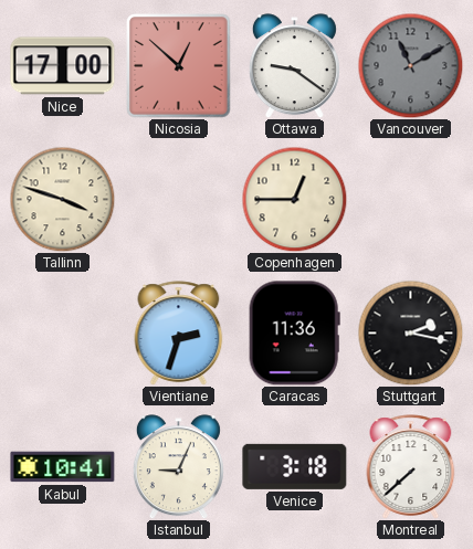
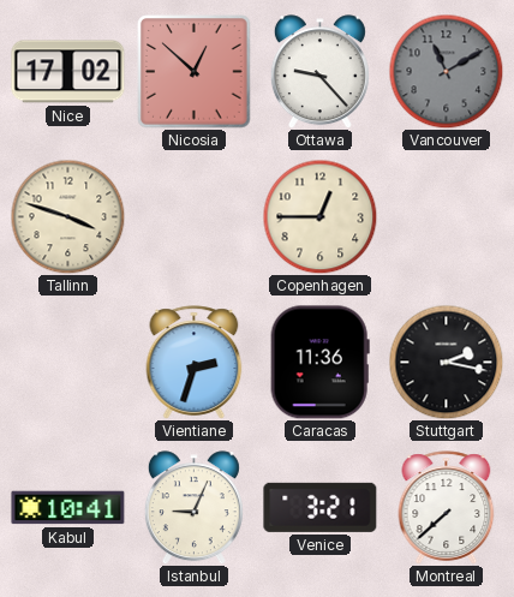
Nice: 17:00 -> 17:02 (68, 72)
Ottawa: 9:21 -> 9:23 (319, 72)
Venice: 3:18 -> 3:21 (321, 507)
